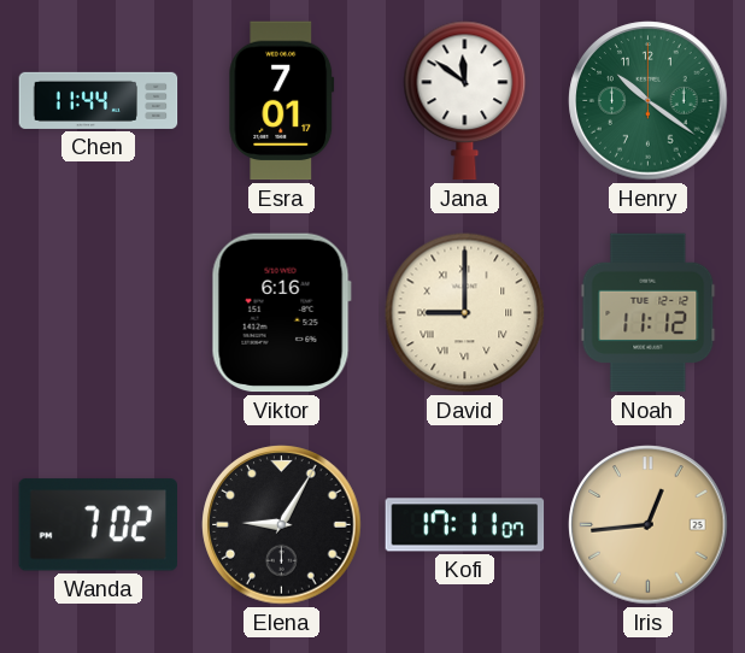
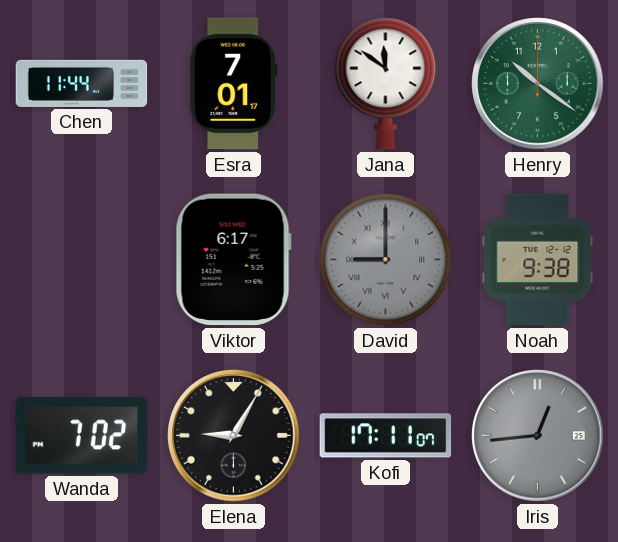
Viktor: 6:16 -> 6:17 (233, 260)
David dial: cream -> grey (386, 260)
Noah: 11:12 -> 9:38 (538, 260)
Iris dial: champagne -> grey (538, 436)
